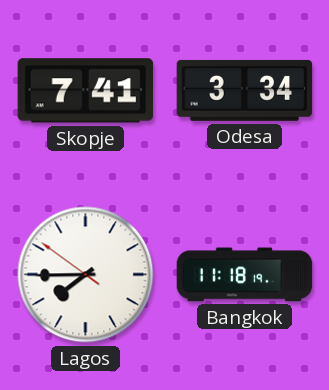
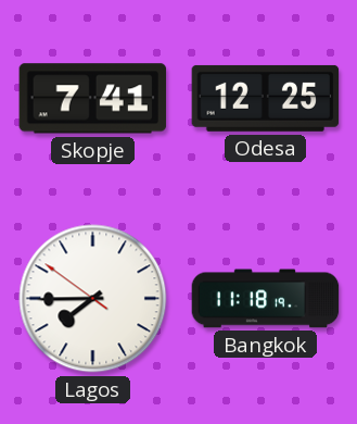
Odesa: 3:34 -> 12:25 (266, 98)
